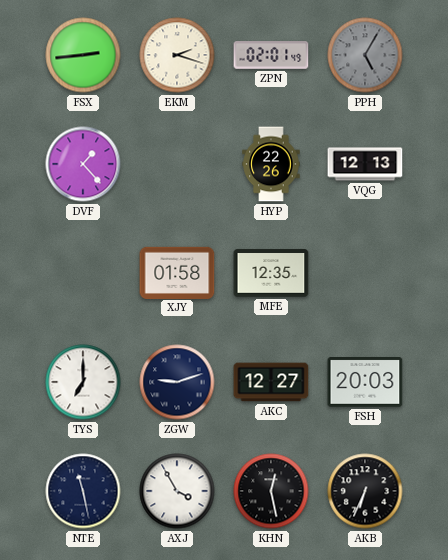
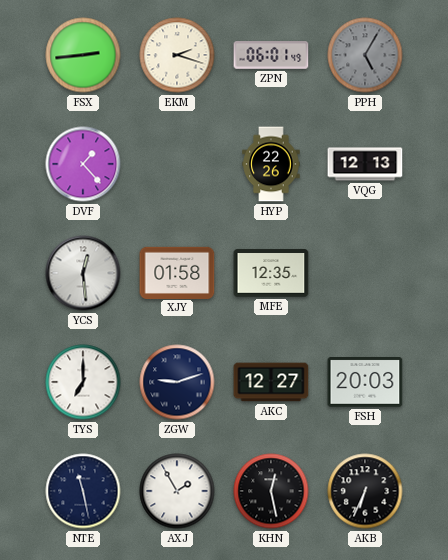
ZPN: 02:01 -> 06:01 (271, 55)
YCS: none -> 12:29 (83, 273)
AXJ: 3:55 -> 1:55 (177, 491)
